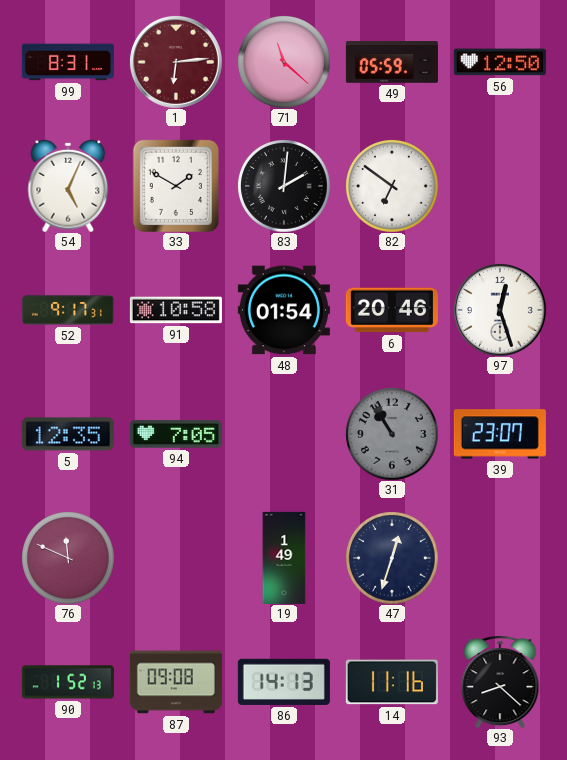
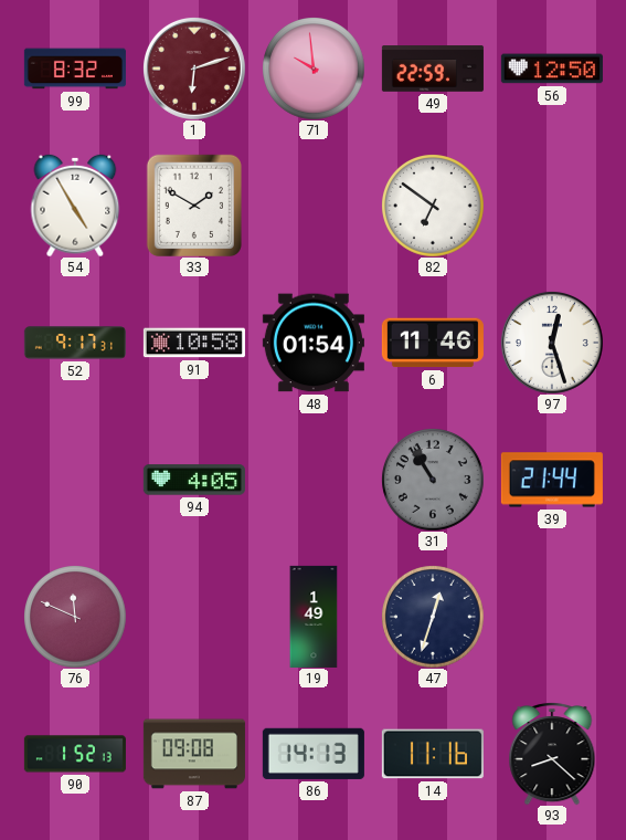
99: 8:31 -> 8:32 (75, 69)
1: 6:14 -> 6:12 (194, 69)
71: 11:22 -> 9:59 (314, 69)
49: 05:59 -> 22:59 (433, 69)
54: 5:04 -> 4:55 (75, 206)
83: 2:01 -> none (284, 186)
6: 20:46 -> 11:46 (433, 343)
5: 12:35 -> none (68, 434)
94: 7:05 -> 4:05 (194, 480)
39: 23:07 -> 21:44 (552, 480)
